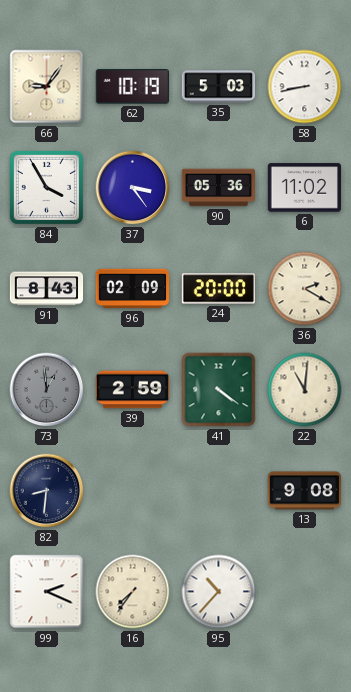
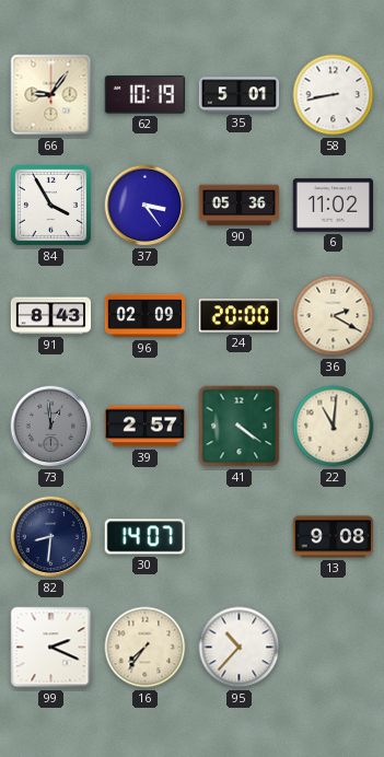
35: 5:03 -> 5:01 (238, 95)
39: 2:59 -> 2:57 (144, 427)
30: none -> 14:07 (144, 537)
